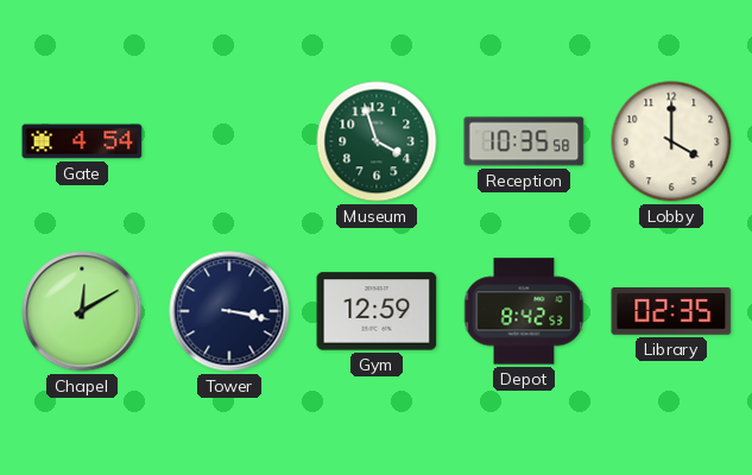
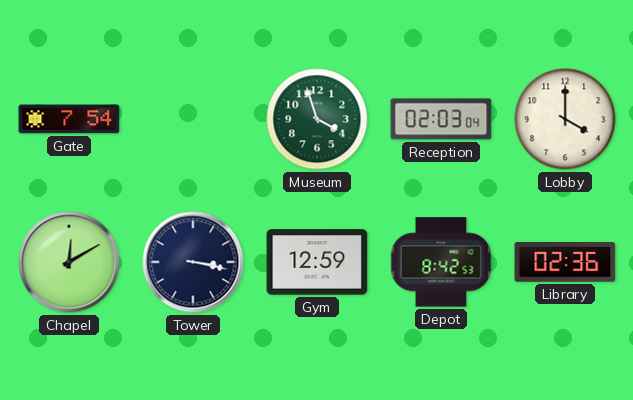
Gate: 4:54 -> 7:54 (69, 119)
Reception: 10:35 -> 02:03 (441, 119)
Library: 02:35 -> 02:36 (565, 263)
